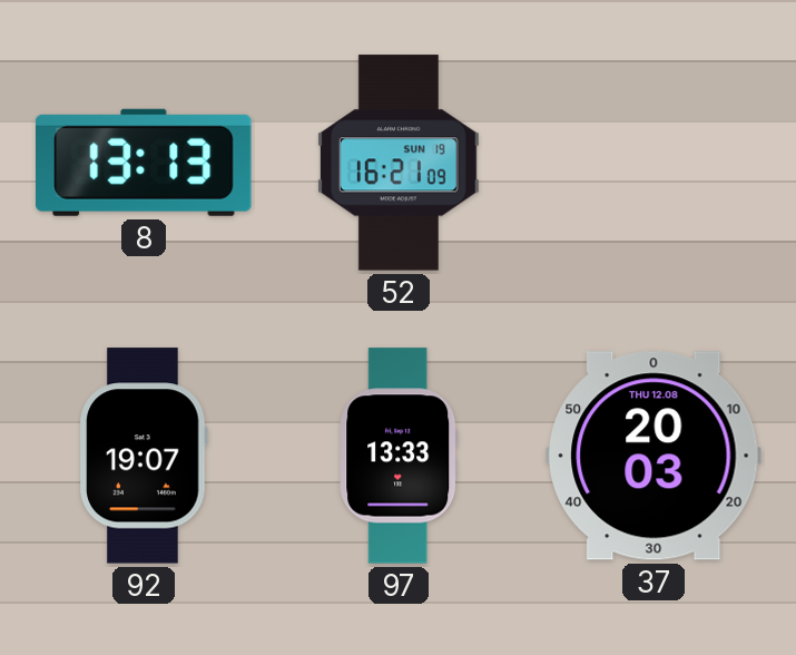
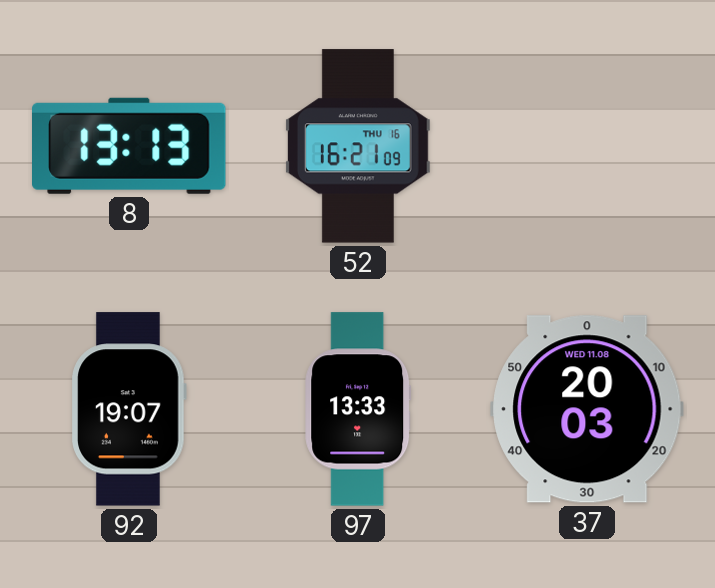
52 date: SUN 19 -> THU 16 (358, 146)
37 date: THU 12.08 -> WED 11.08 (587, 409)
